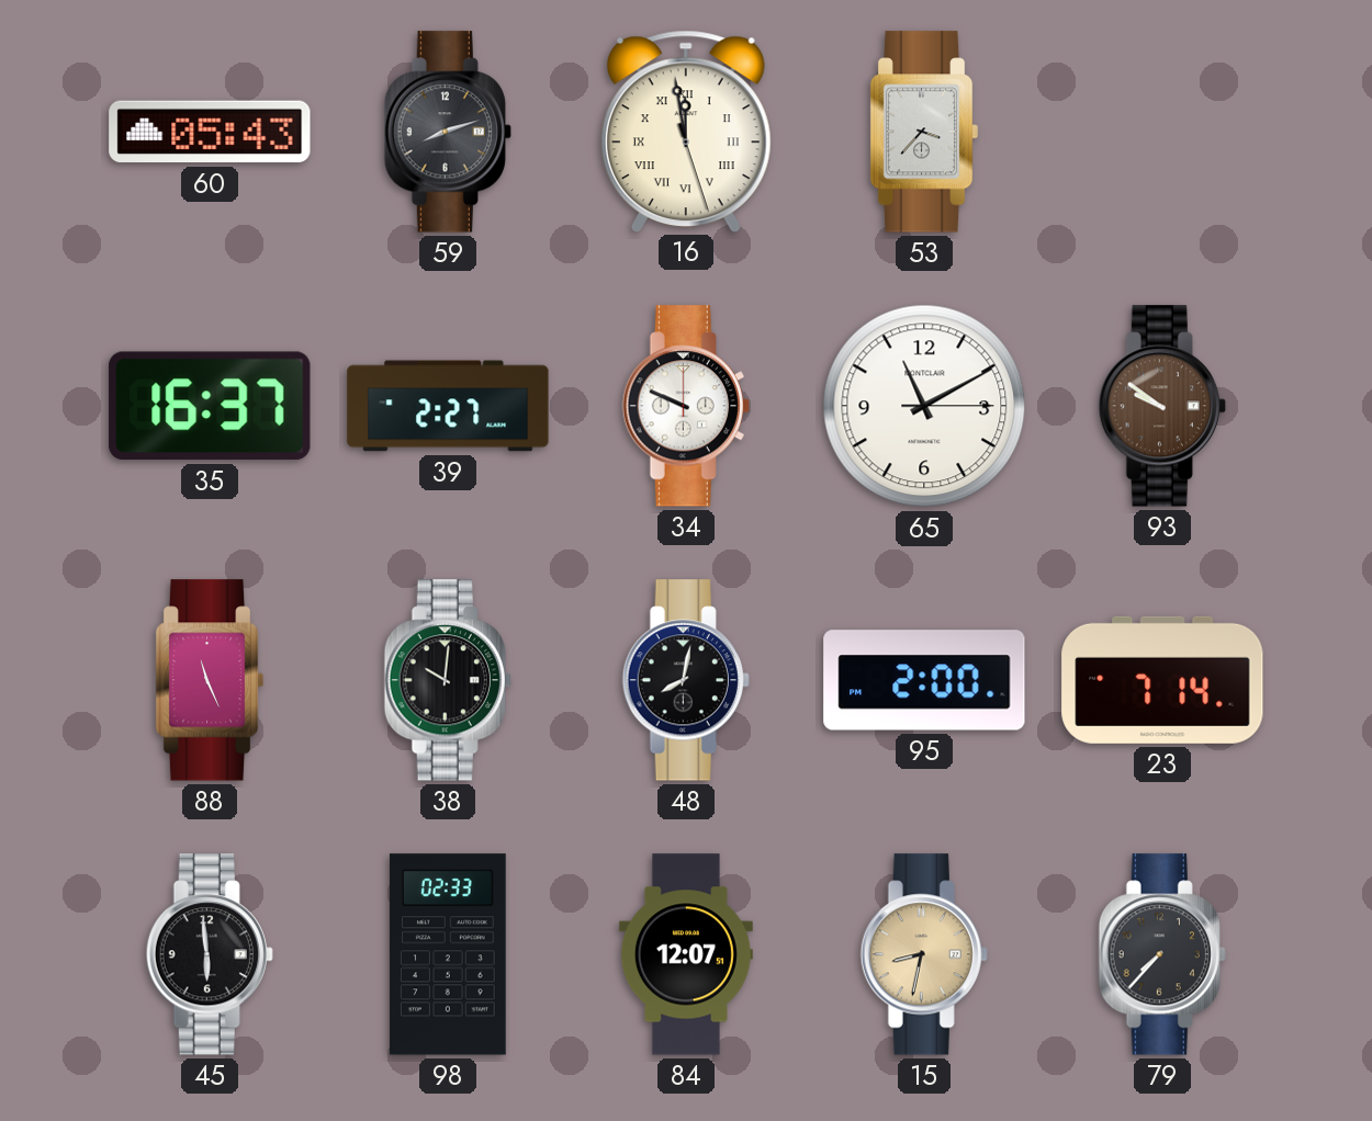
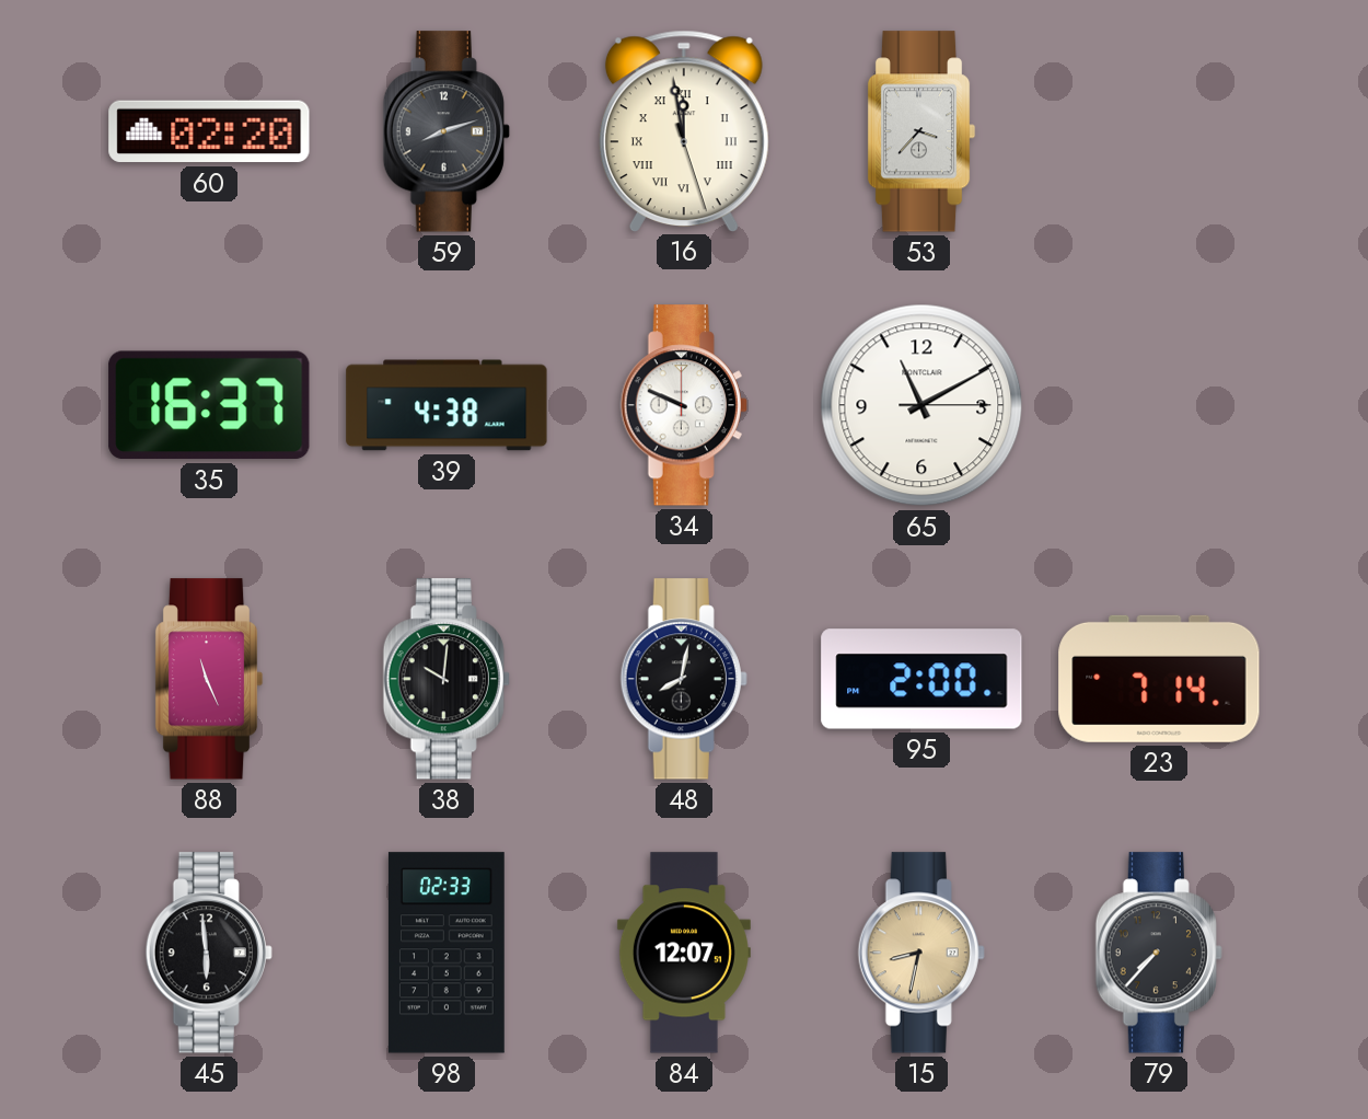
60: 05:43 -> 02:20 (209, 131)
39: 2:27 -> 4:38 (447, 405)
93: 9:51 -> none (1162, 406)
